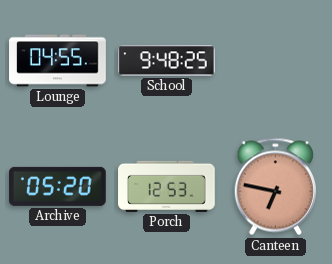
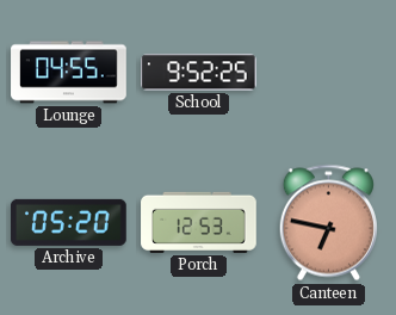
School: 9:48 -> 9:52 (199, 73)
